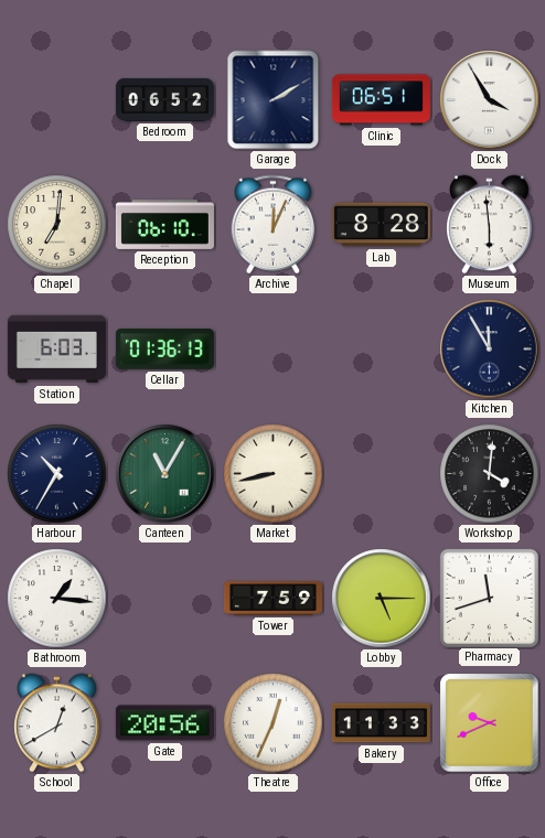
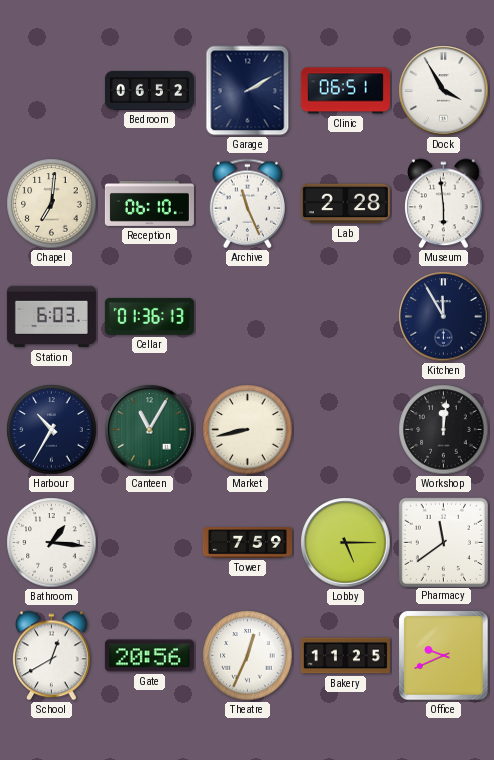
Archive: 12:04 -> 11:26 (247, 204)
Lab: 8:28 -> 2:28 (345, 204)
Workshop: 4:01 -> 12:01 (444, 430)
Pharmacy: 11:42 -> 11:39 (443, 542)
Bakery: 11:33 -> 11:25 (345, 656)
